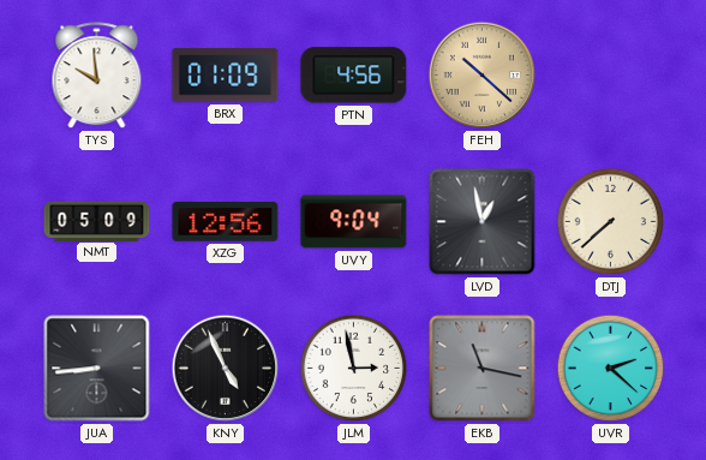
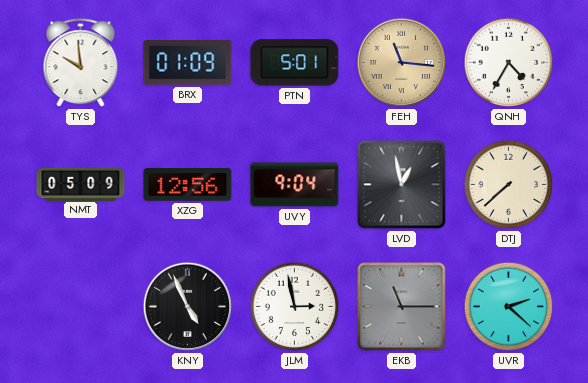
PTN: 4:56 -> 5:01 (295, 63)
FEH: 10:22 -> 11:16 (402, 63)
QNH: none -> 4:35 (509, 63)
JUA: 8:44 -> none (97, 369)
EKB: 11:17 -> 11:15 (402, 307)
